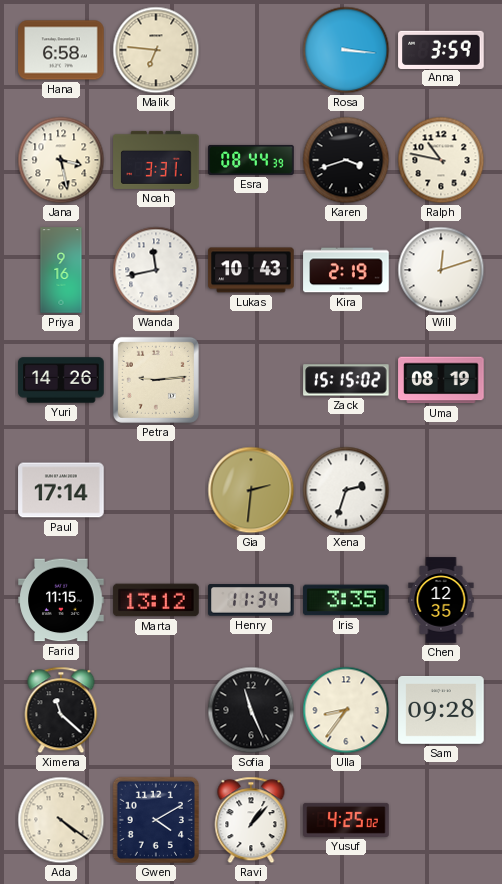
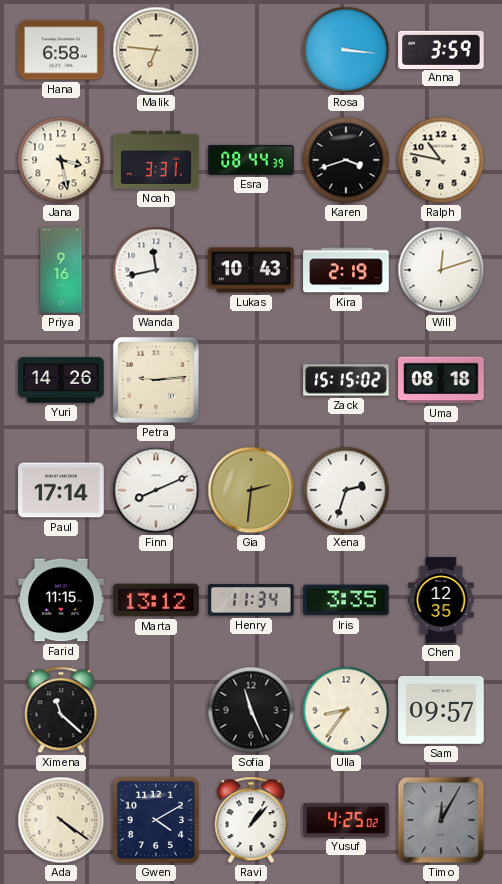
Uma: 08:19 -> 08:18 (441, 380)
Finn: none -> 8:11 (156, 490)
Sam: 09:28 -> 09:57 (441, 710)
Timo: none -> 12:05 (441, 820)
